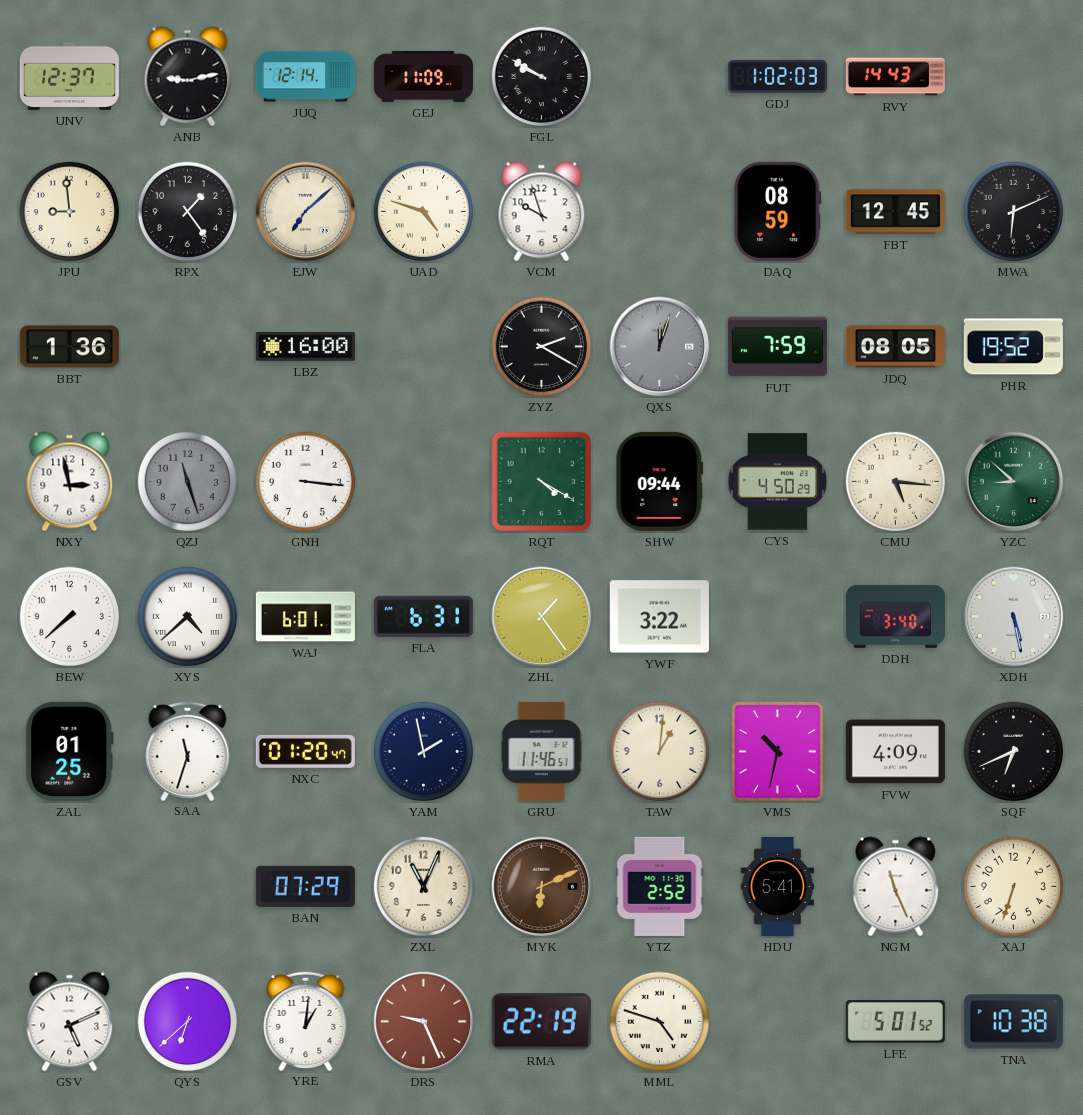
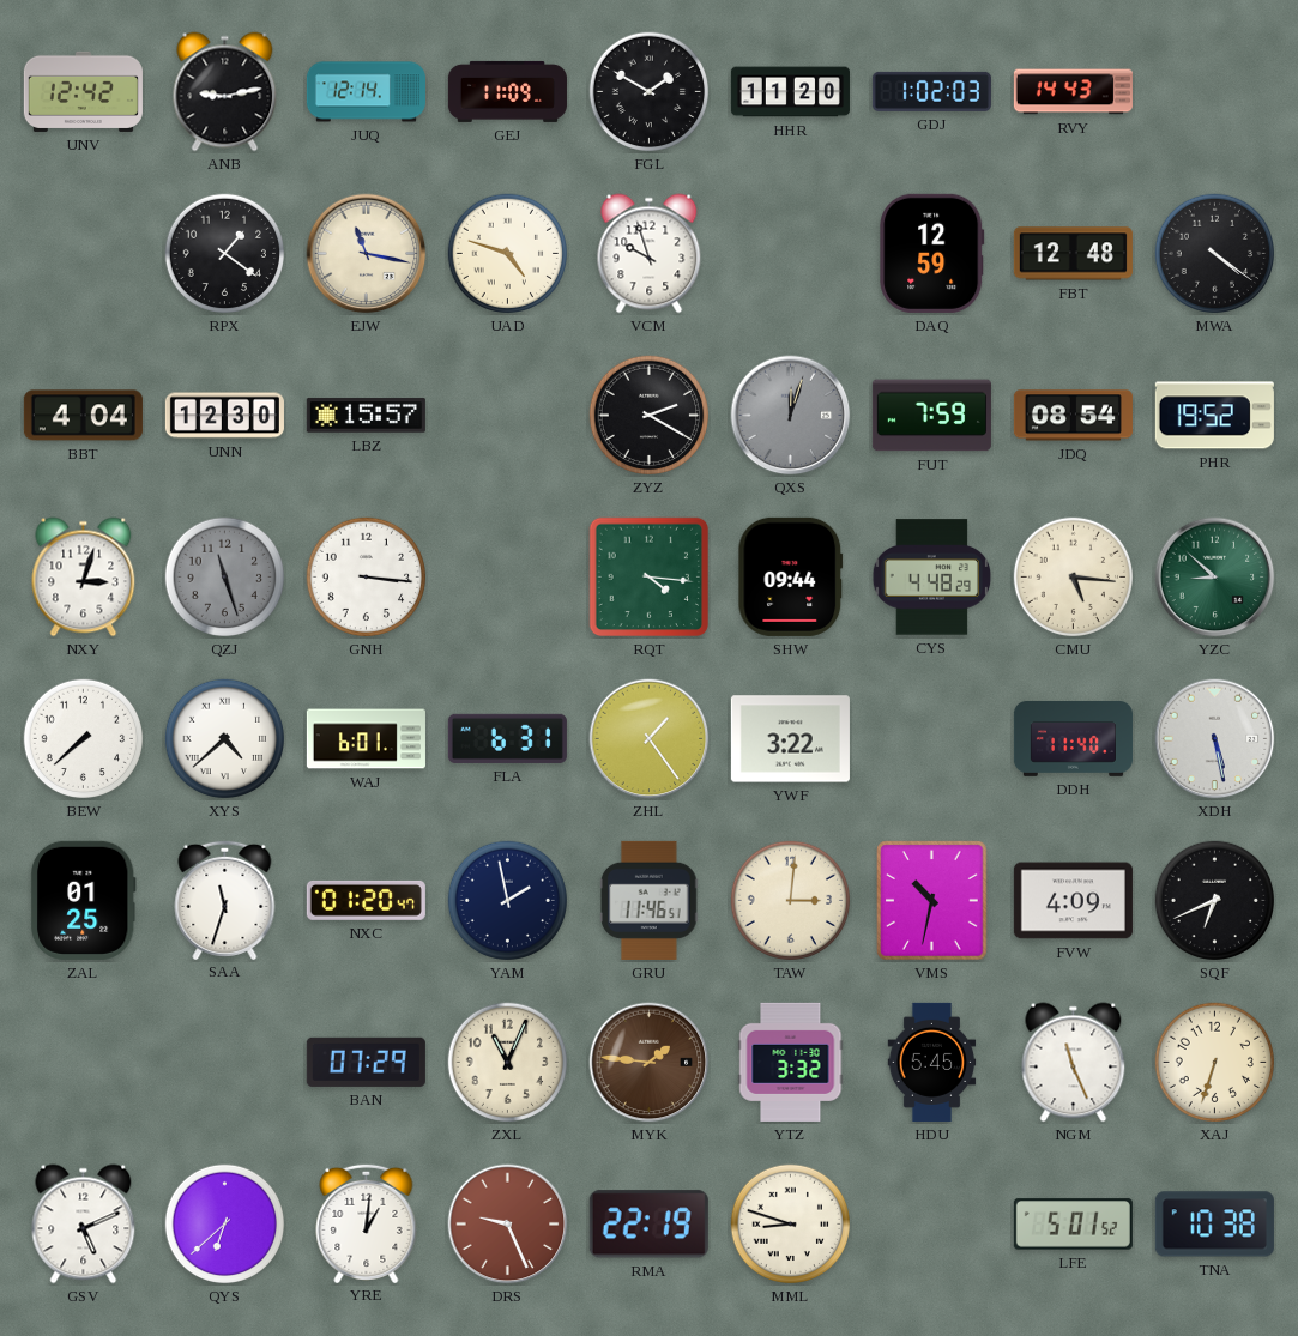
UNV: 12:37 -> 12:42 (83, 91)
FGL: 9:50 -> 1:50 (650, 92)
HHR: none -> 11:20 (790, 92)
JPU: 8:59 -> none (70, 212)
RPX: 1:24 -> 1:21 (225, 254)
EJW: 7:08 -> 11:17 (367, 254)
DAQ: 08:59 -> 12:59 (932, 253)
FBT: 12:45 -> 12:48 (1073, 254)
MWA: 6:11 -> 4:21 (1215, 254)
BBT: 1:36 -> 4:04 (83, 416)
UNN: none -> 12:30 (224, 416)
LBZ: 16:00 -> 15:57 (366, 416)
JDQ: 08:05 -> 08:54 (1073, 416)
NXY: 2:58 -> 3:03 (84, 578)
RQT: 4:20 -> 4:16 (650, 578)
CYS: 4:50 -> 4:48 (931, 578)
DDH: 3:40 -> 11:40 (1073, 739)
TAW: 1:01 -> 3:01 (791, 901)
MYK: 6:11 -> 1:46 (650, 1063)
YTZ: 2:52 -> 3:32 (791, 1062)
HDU: 5:41 -> 5:45 (932, 1062)
MML: 4:48 -> 8:48 (791, 1225)
